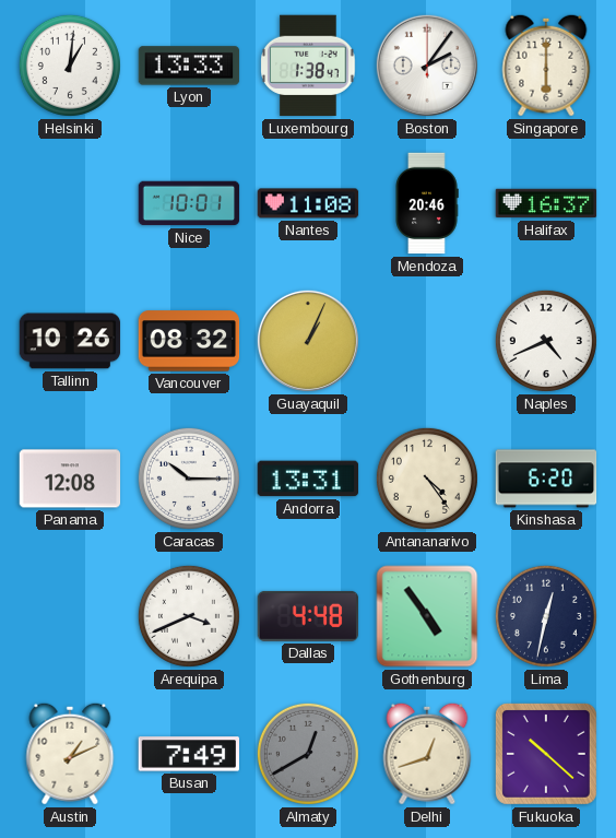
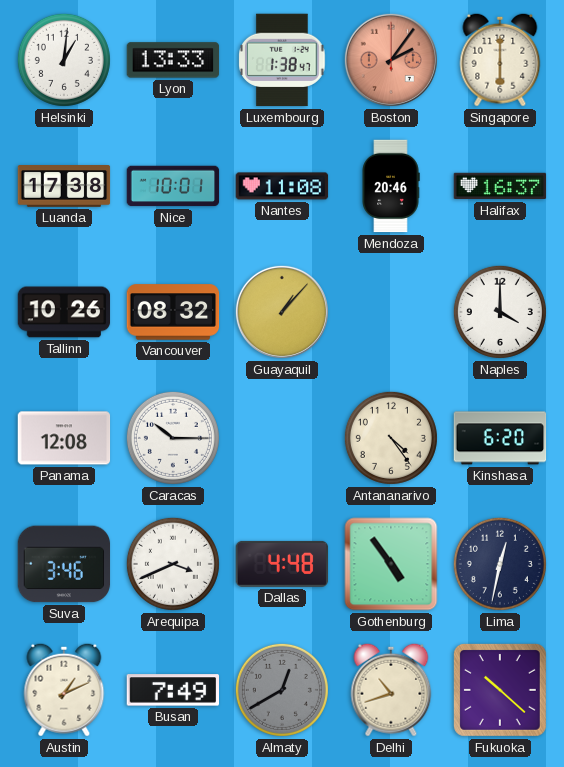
Boston dial: white -> salmon (391, 60)
Luanda: none -> 17:38 (64, 187)
Guayaquil: 1:04 -> 1:07 (282, 312)
Naples: 4:41 -> 4:00 (500, 312)
Andorra: 13:31 -> none (308, 479)
Suva: none -> 3:46 (64, 564)
Delhi: 12:42 -> 10:42 (391, 690)
